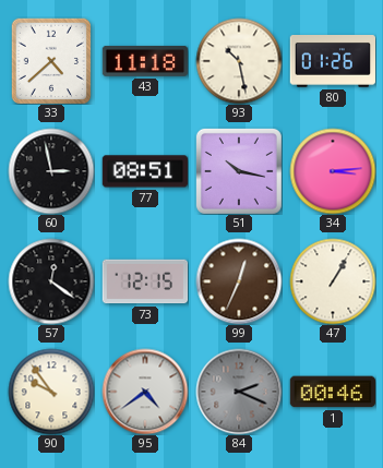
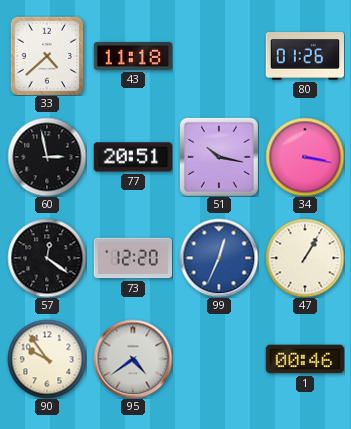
93: 10:28 -> none (239, 61)
77: 08:51 -> 20:51 (132, 157)
34: 3:14 -> 3:17 (305, 157)
73: 12:15 -> 12:20 (133, 258)
99 dial: brown -> blue (219, 258)
84: 2:19 -> none (239, 392)
